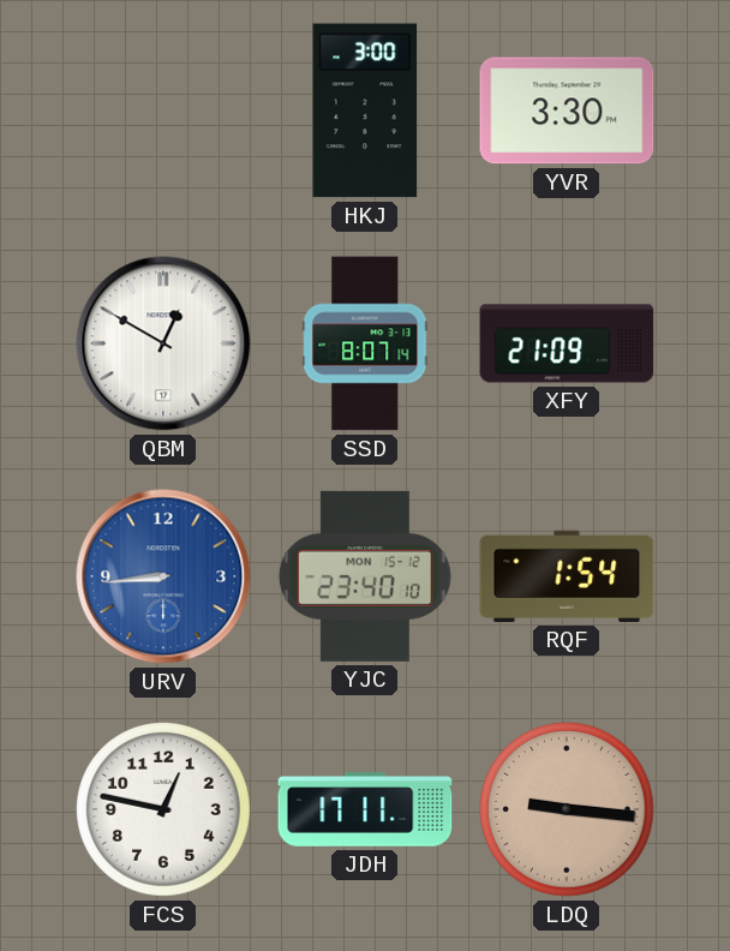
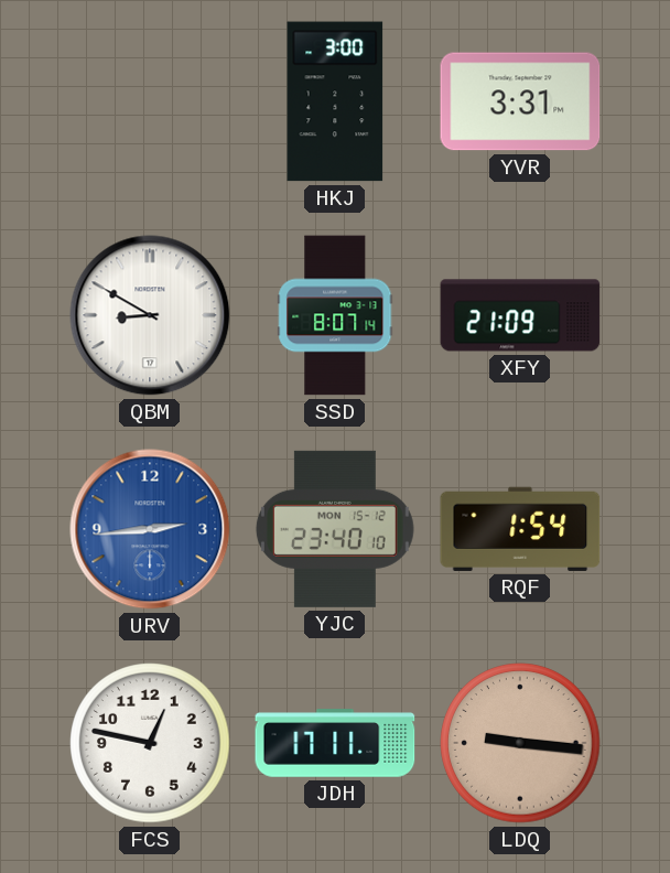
YVR: 3:30 -> 3:31 (520, 101)
QBM: 12:50 -> 8:50 (150, 315)
URV: 8:44 -> 2:44 (150, 529)
